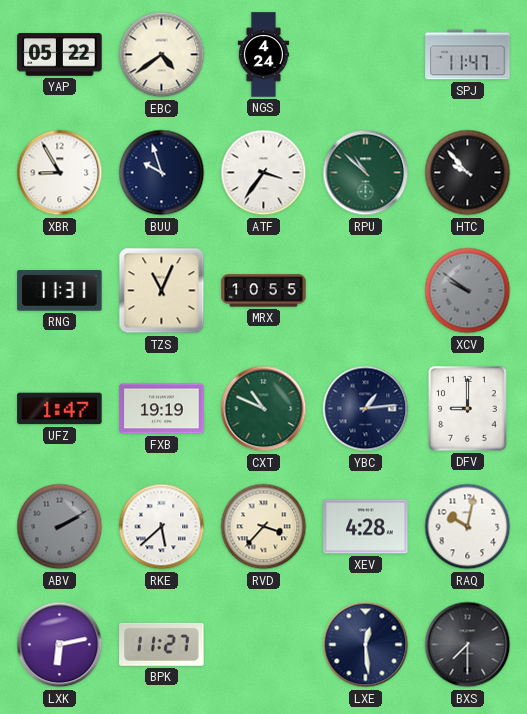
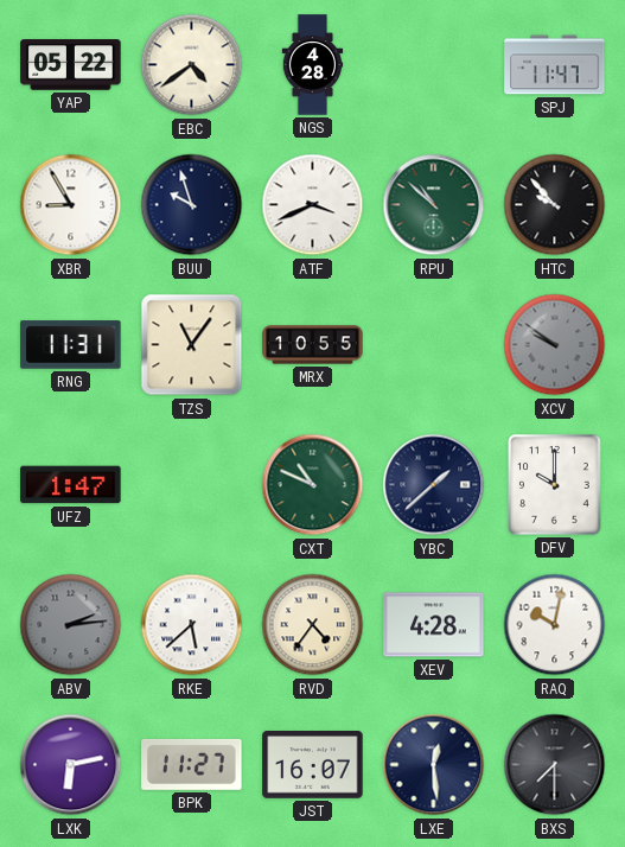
NGS: 4:24 -> 4:28 (313, 65)
ATF: 3:36 -> 3:41 (313, 205)
TZS: 11:04 -> 11:06 (192, 345)
FXB: 19:19 -> none (162, 409)
YBC: 1:14 -> 1:38 (434, 485)
DFV: 9:00 -> 10:00 (555, 485)
ABV: 2:10 -> 2:14 (71, 625)
RVD: 3:37 -> 4:36 (313, 625)
JST: none -> 16:07 (313, 765)
